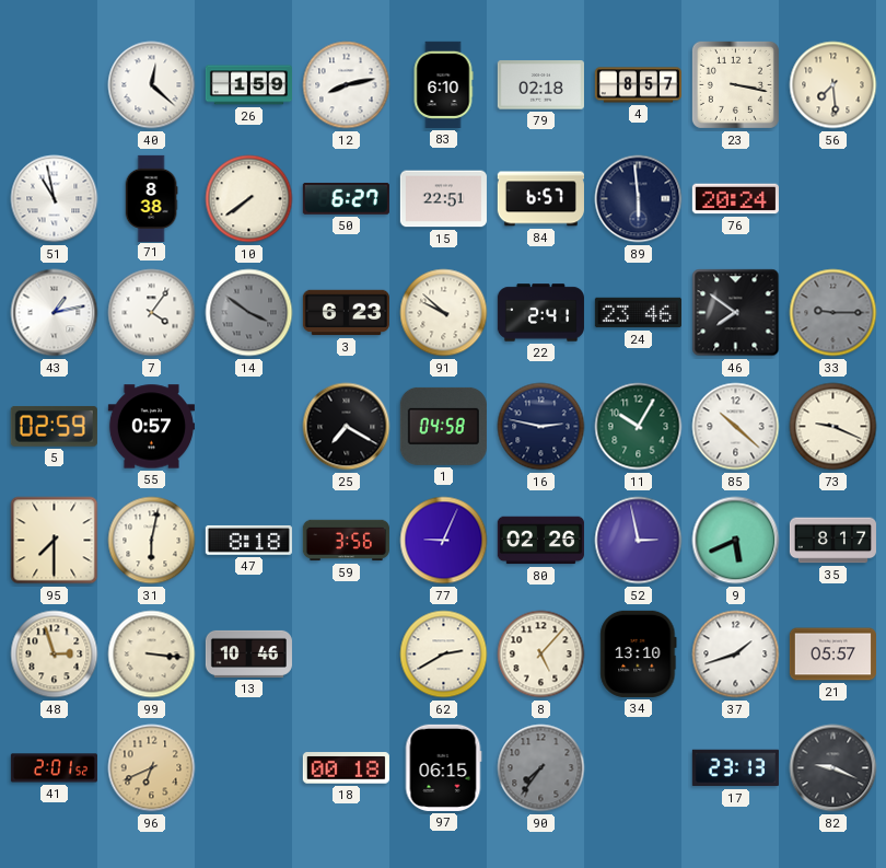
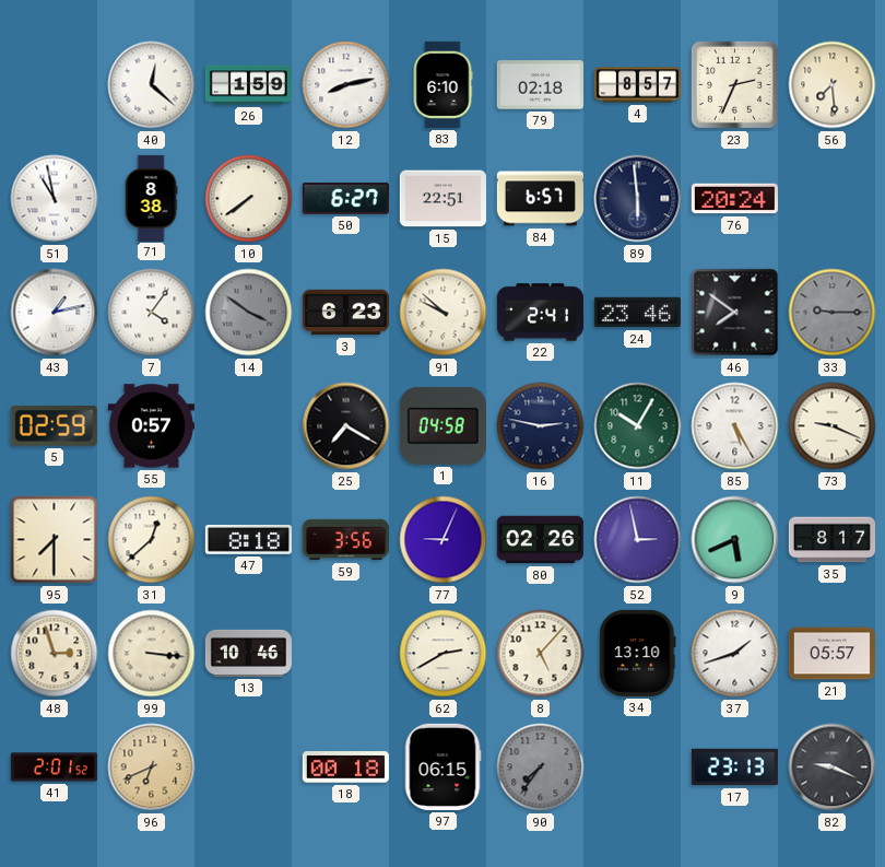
23: 3:17 -> 2:34 (734, 84)
85: 10:22 -> 5:25 (735, 426)
31: 6:02 -> 12:38 (152, 540)
